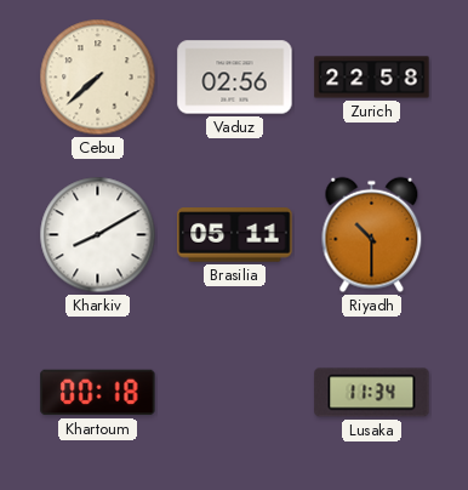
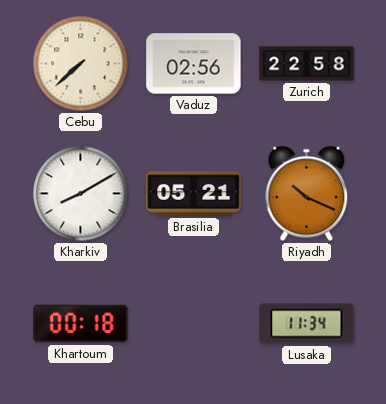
Brasilia: 05:11 -> 05:21 (194, 194)
Riyadh: 10:30 -> 10:19 (307, 194)
